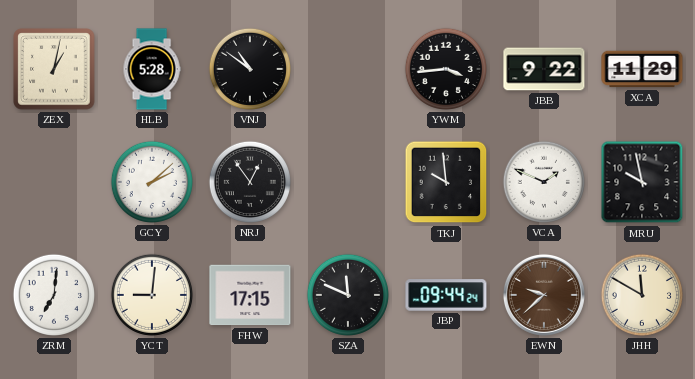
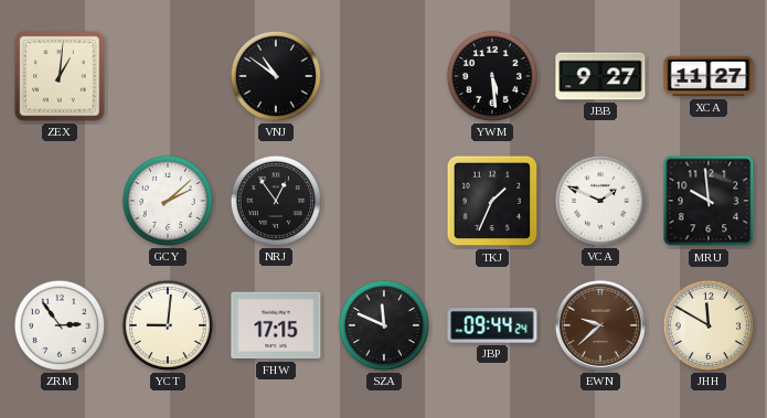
ZEX: 1:02 -> 1:01 (60, 76)
HLB: 5:28 -> none (152, 69)
YWM: 3:44 -> 5:29 (491, 76)
JBB: 9:22 -> 9:27 (600, 76)
XCA: 11:29 -> 11:27 (709, 76)
TKJ: 9:59 -> 1:34 (492, 201)
MRU: 9:58 -> 9:59 (709, 201)
ZRM: 7:01 -> 2:54 (58, 325)
